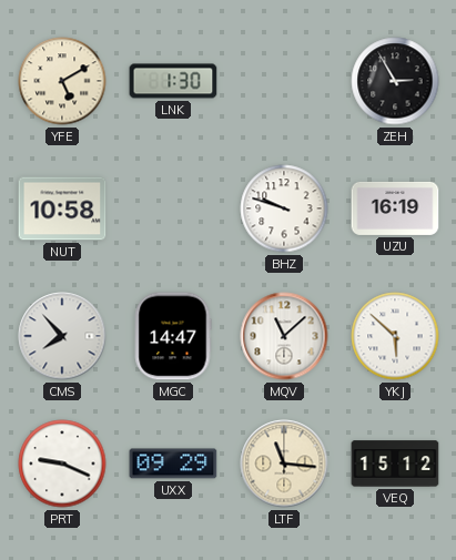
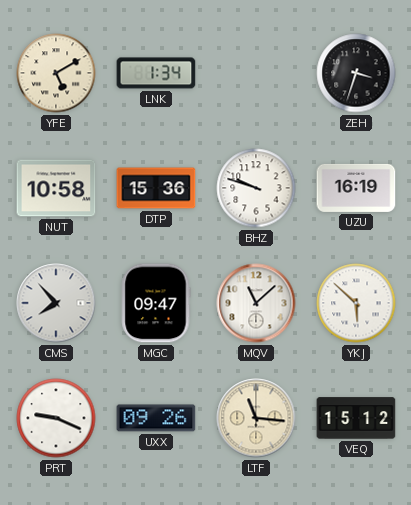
LNK: 1:30 -> 1:34 (156, 73)
ZEH: 2:55 -> 3:33 (356, 73)
DTP: none -> 15:36 (156, 188)
MGC: 14:47 -> 09:47 (156, 303)
UXX: 09:29 -> 09:26 (156, 418)
